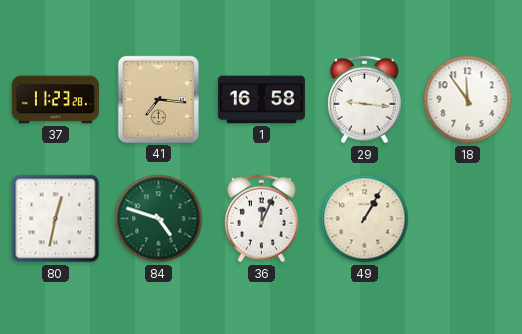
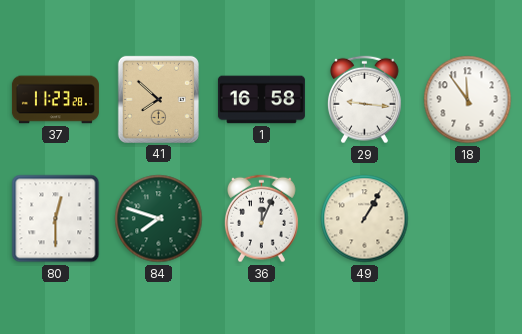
41: 7:16 -> 7:52 (158, 99)
80: 12:32 -> 12:30 (56, 219)
84: 4:48 -> 7:48 (159, 219)
